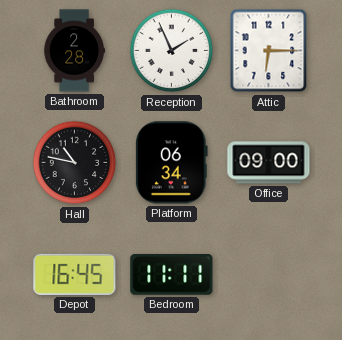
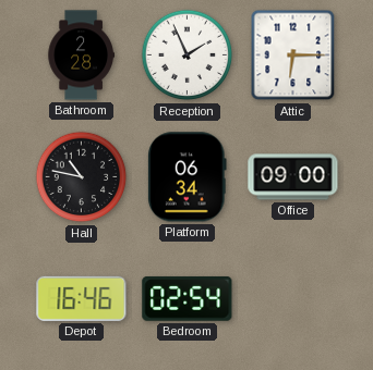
Depot: 16:45 -> 16:46 (82, 298)
Bedroom: 11:11 -> 02:54 (188, 298)
